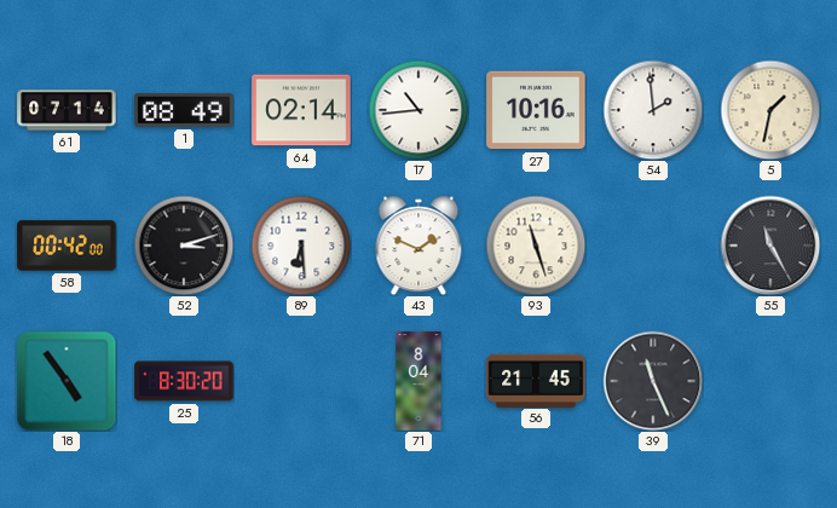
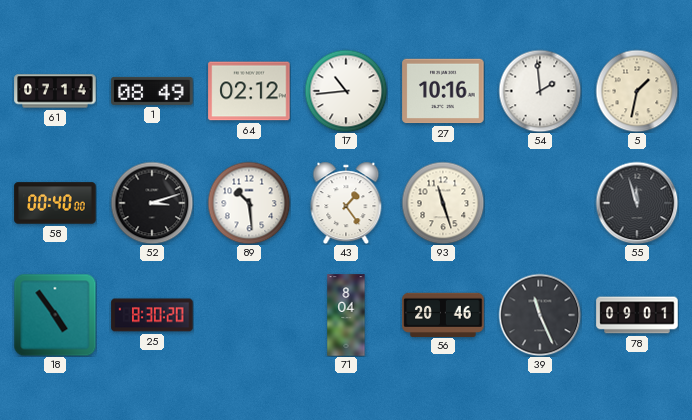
64: 02:14 -> 02:12 (249, 91)
58: 00:42 -> 00:40 (55, 203)
89: 6:29 -> 10:29 (249, 203)
43: 1:49 -> 1:24 (346, 203)
55: 11:25 -> 11:57 (637, 203)
56: 21:45 -> 20:46 (443, 314)
78: none -> 09:01 (637, 315)
